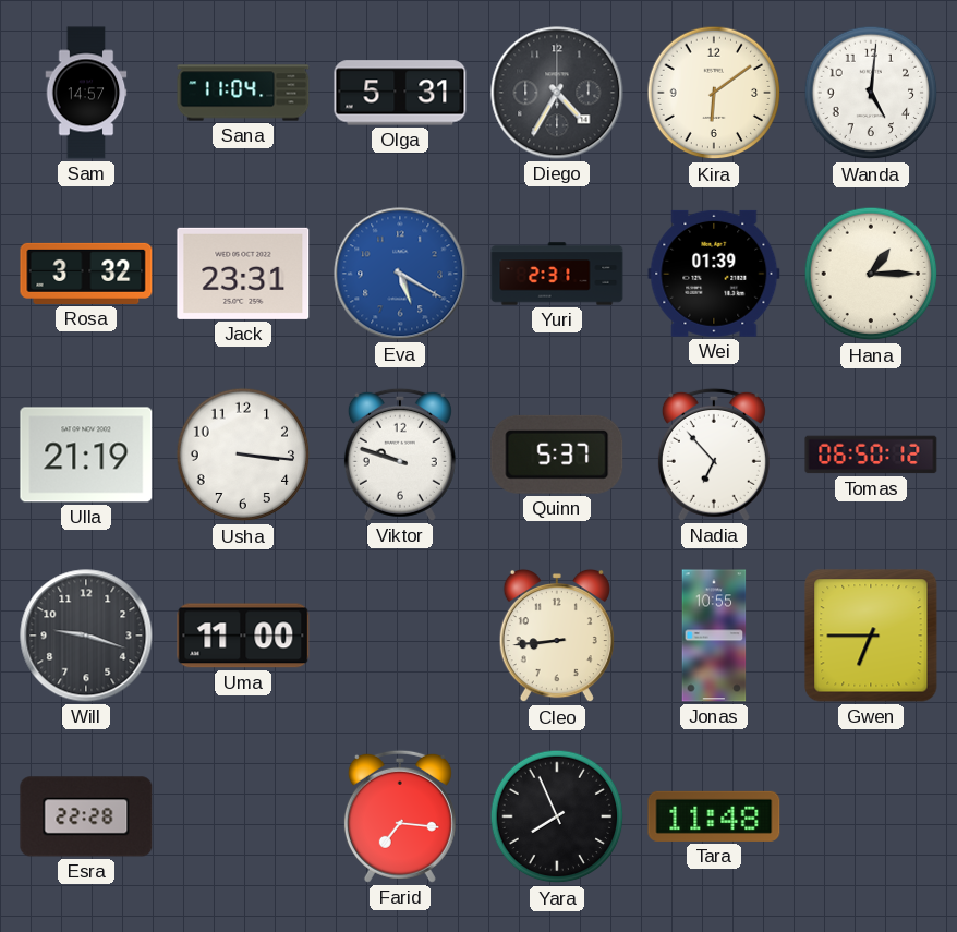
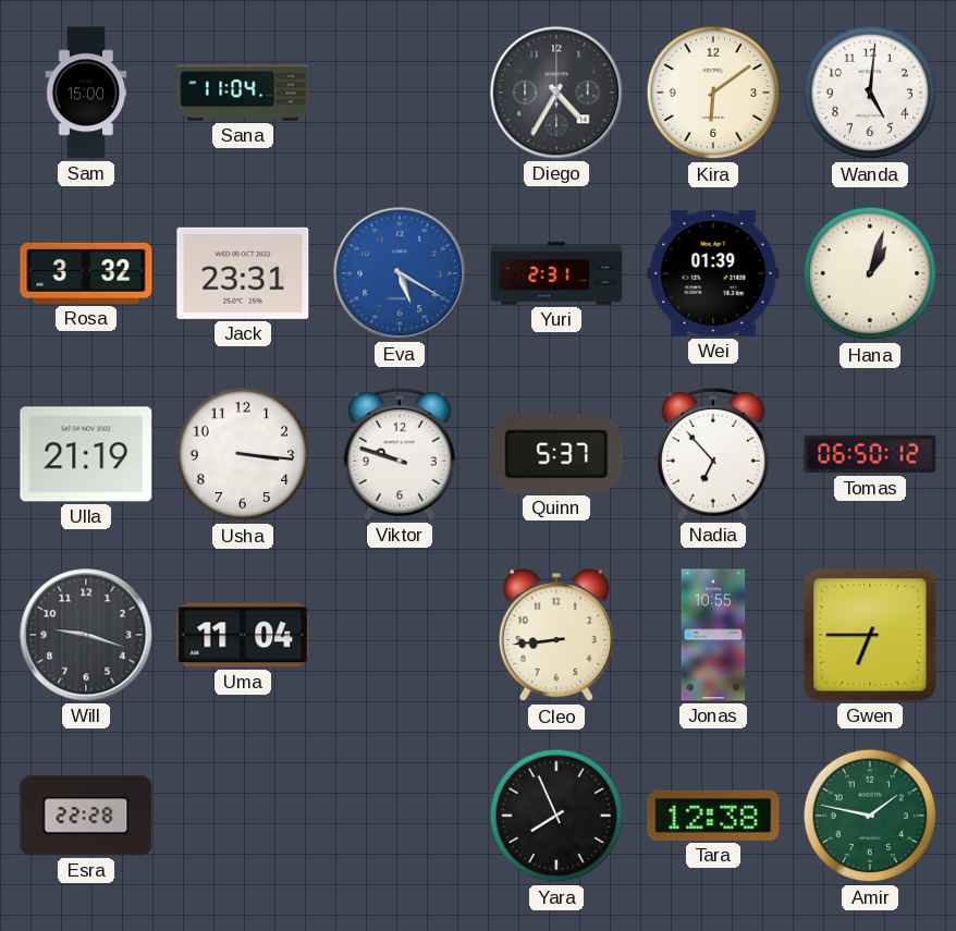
Sam: 14:57 -> 15:00 (86, 93)
Olga: 5:31 -> none (400, 93)
Hana: 1:15 -> 1:03 (870, 273)
Uma: 11:00 -> 11:04 (243, 635)
Farid: 7:16 -> none (400, 816)
Tara: 11:48 -> 12:38 (713, 816)
Amir: none -> 1:47 (870, 816)
